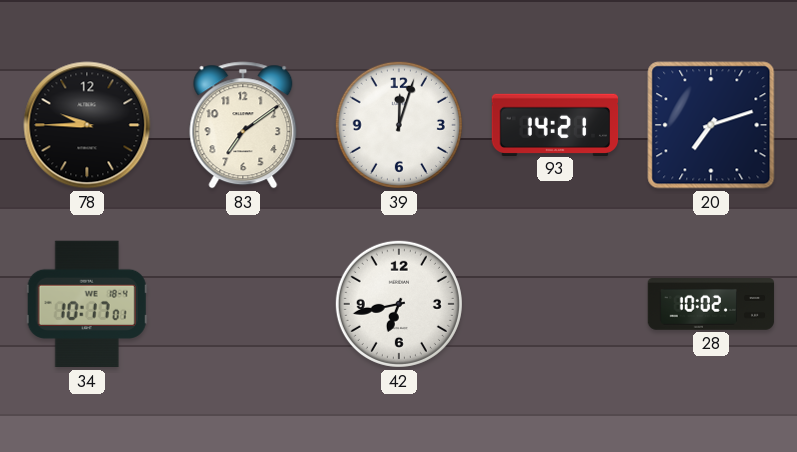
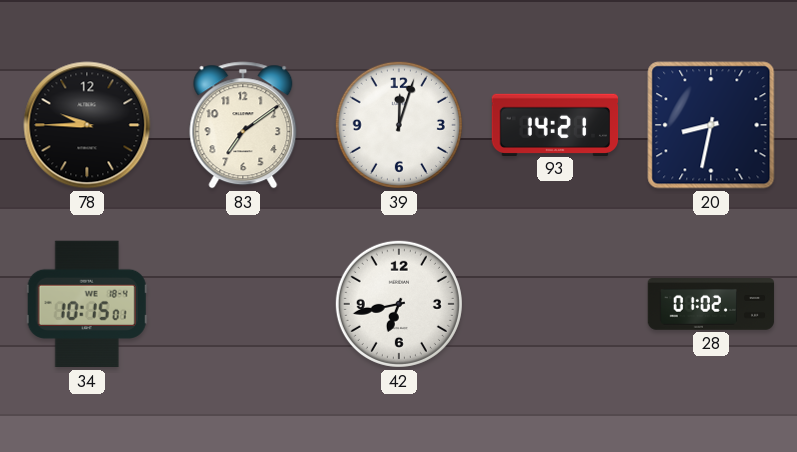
20: 7:12 -> 8:32 (711, 125)
34: 10:17 -> 10:15 (87, 304)
28: 10:02 -> 01:02 (711, 305)
